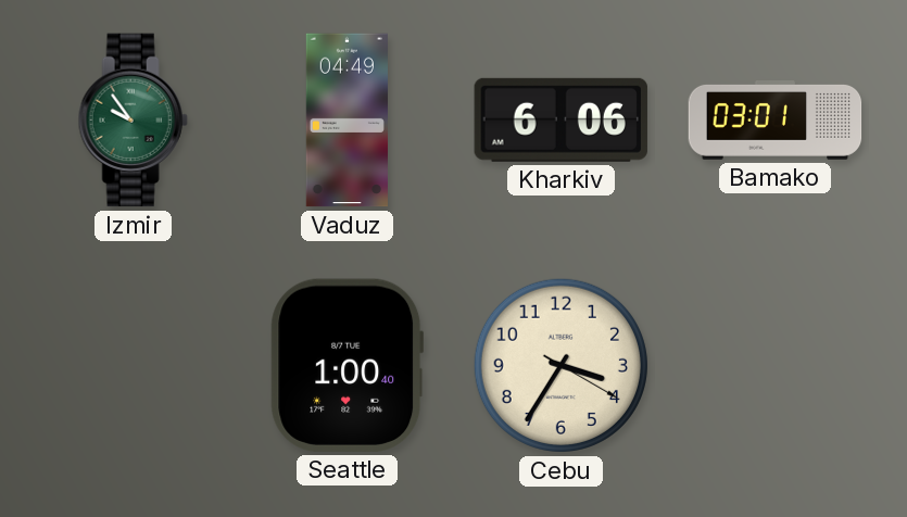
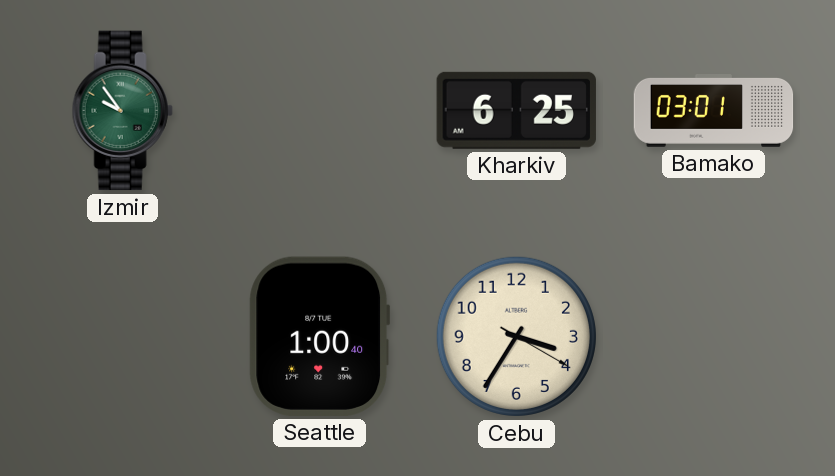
Vaduz: 04:49 -> none (347, 121)
Kharkiv: 6:06 -> 6:25 (516, 110)
